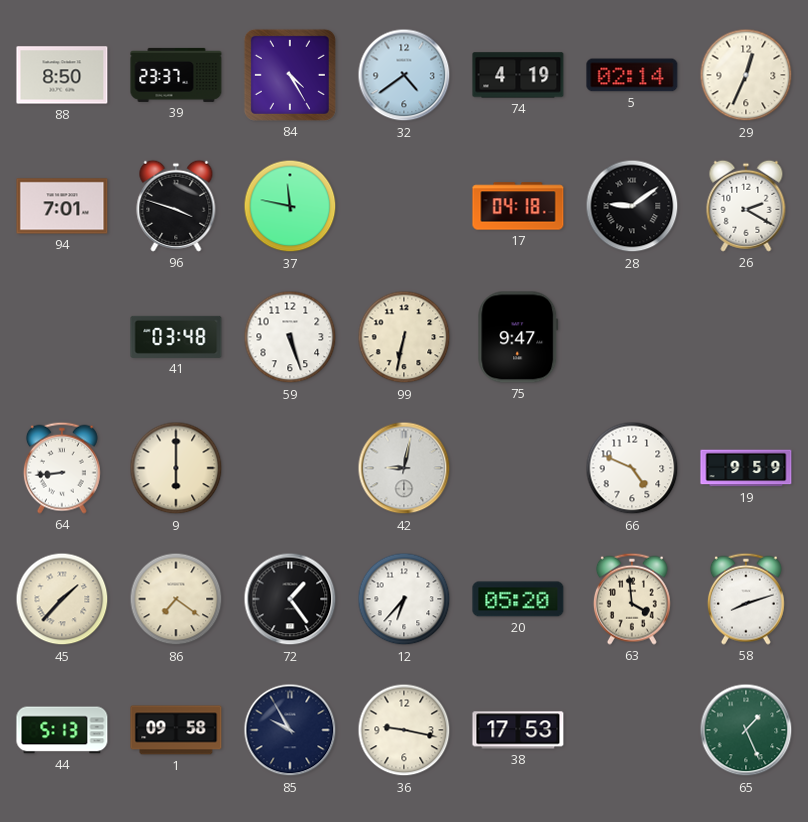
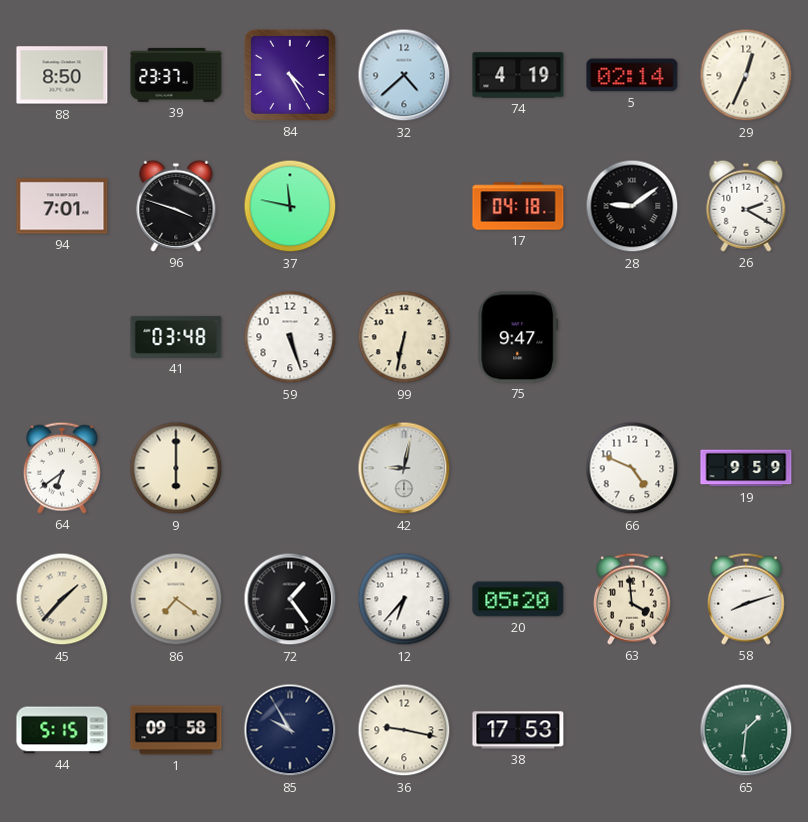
32: 4:39 -> 4:38 (404, 75)
64: 8:44 -> 6:39 (62, 468)
44: 5:13 -> 5:15 (62, 730)
65: 1:26 -> 1:31 (746, 730)
